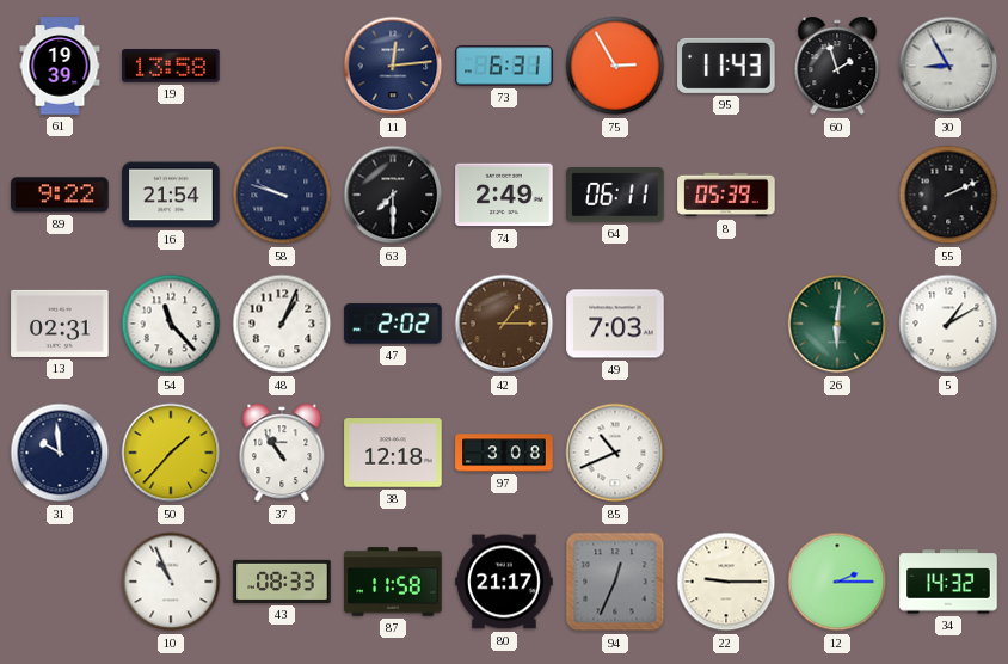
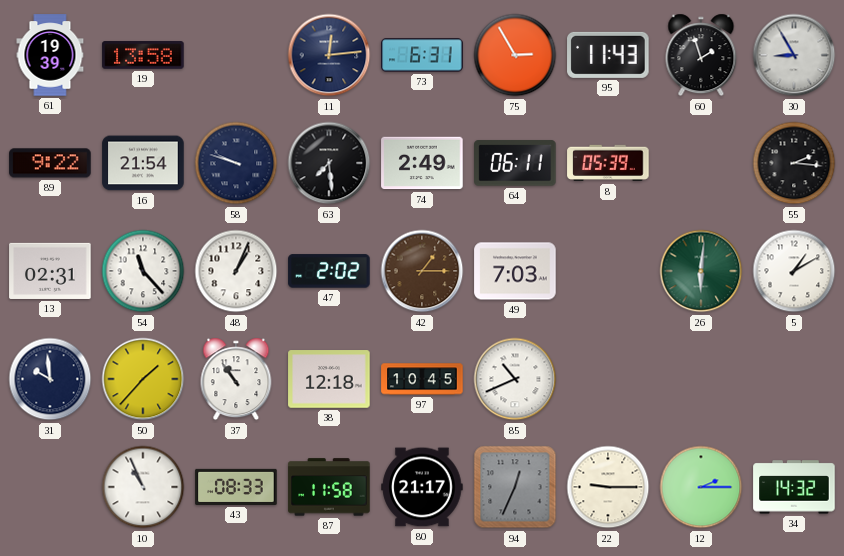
63: 7:30 -> 7:29 (329, 163)
55: 2:11 -> 2:16 (794, 163)
97: 3:08 -> 10:45 (422, 379)
